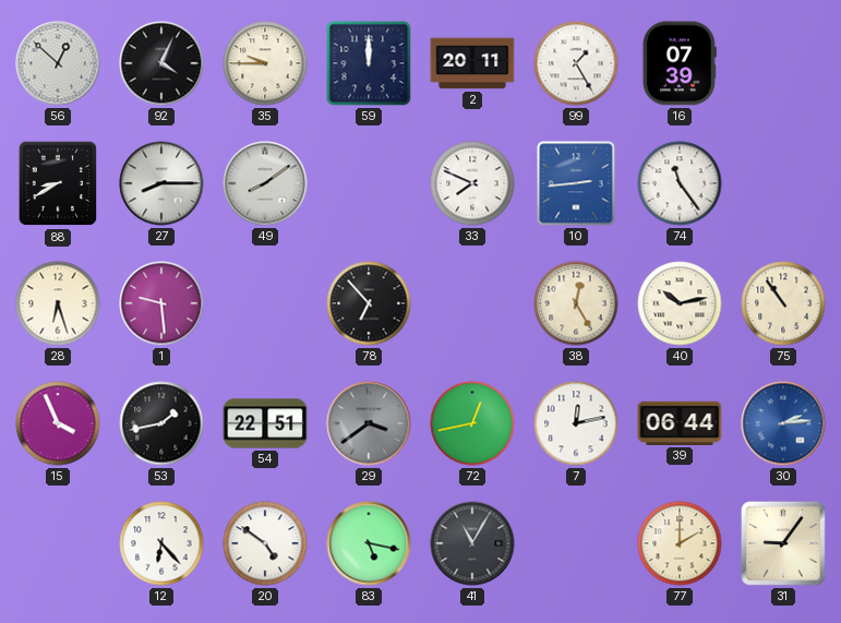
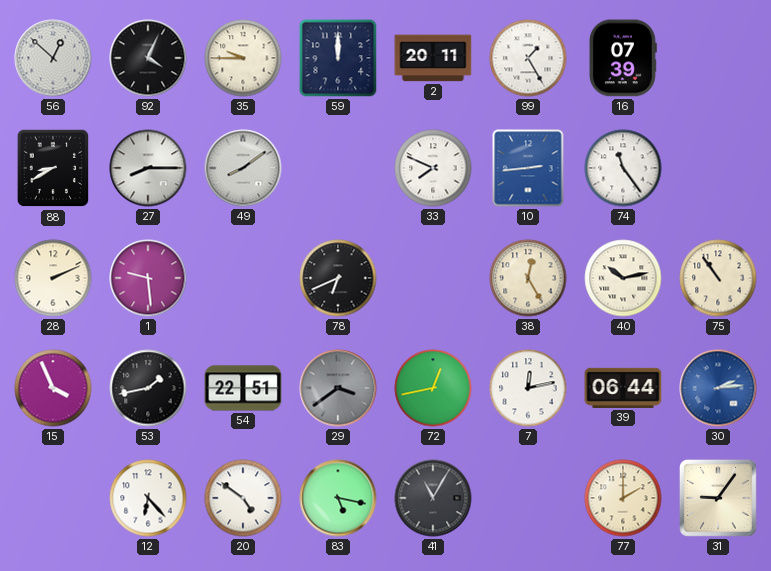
28: 6:27 -> 2:11 (53, 278)
78: 6:53 -> 6:41 (338, 278)
